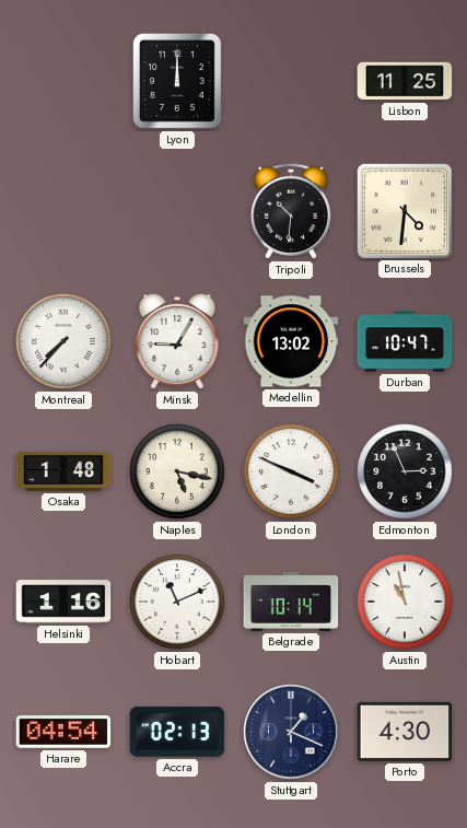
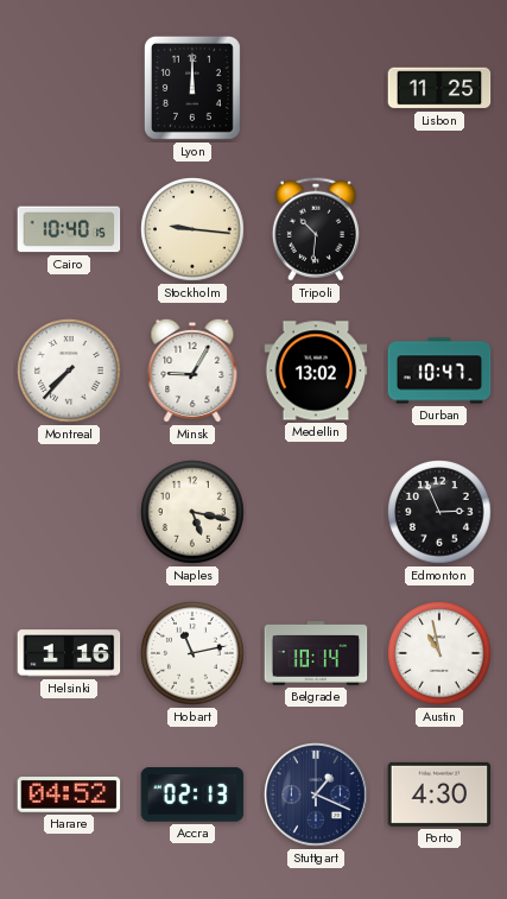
Cairo: none -> 10:40 (69, 229)
Stockholm: none -> 9:16 (192, 229)
Brussels: 4:31 -> none (404, 210)
Osaka: 1:48 -> none (63, 471)
London: 3:49 -> none (291, 471)
Hobart: 11:11 -> 11:13 (192, 653)
Harare: 04:54 -> 04:52 (69, 796)
